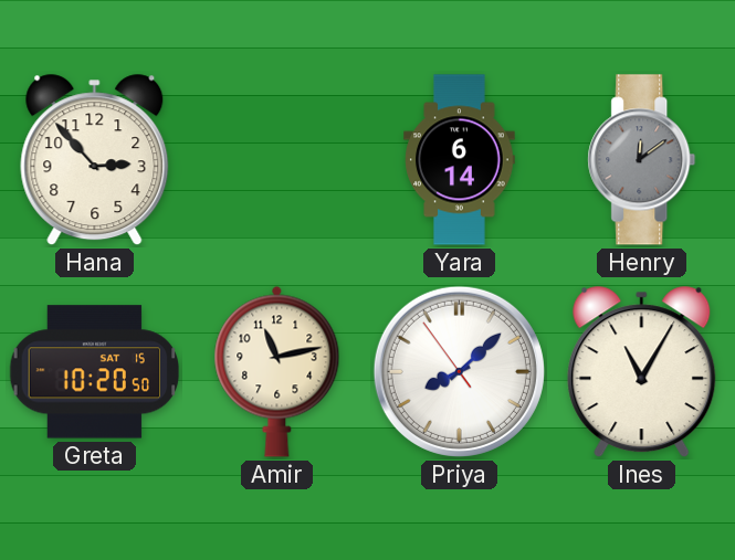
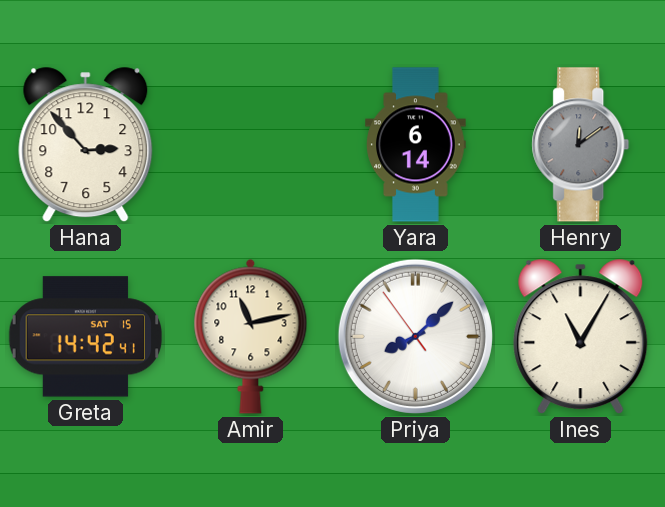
Greta: 10:20 -> 14:42 (86, 337)
